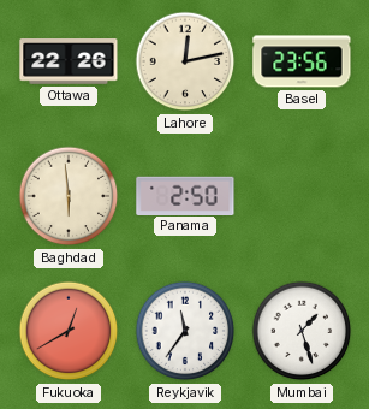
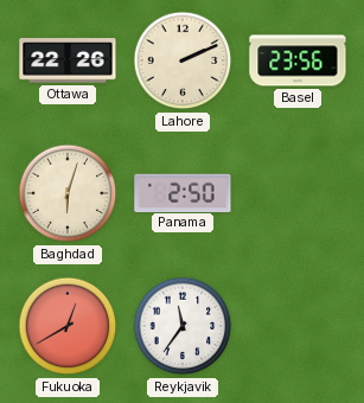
Lahore: 12:13 -> 2:11 (183, 60)
Baghdad: 5:59 -> 6:03 (68, 193)
Mumbai: 1:27 -> none (302, 331)
